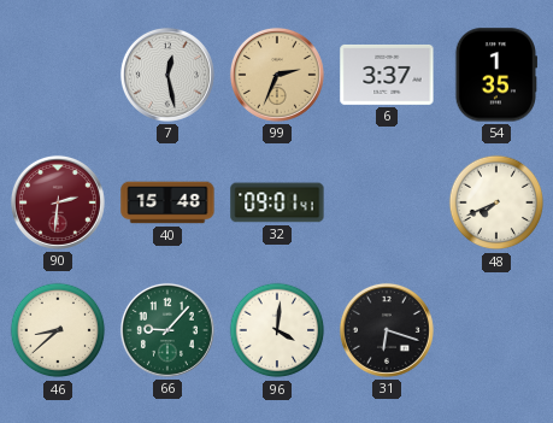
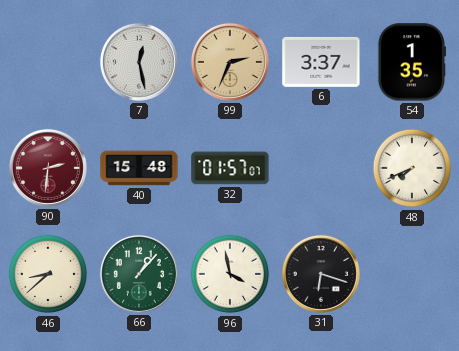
32: 09:01 -> 01:57 (230, 168)
66: 9:07 -> 1:07 (139, 274)
96: 4:01 -> 3:58 (230, 274)
